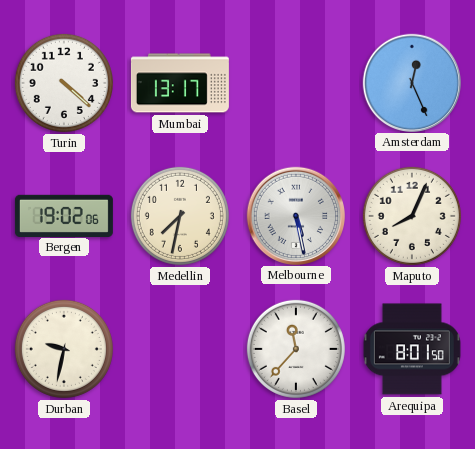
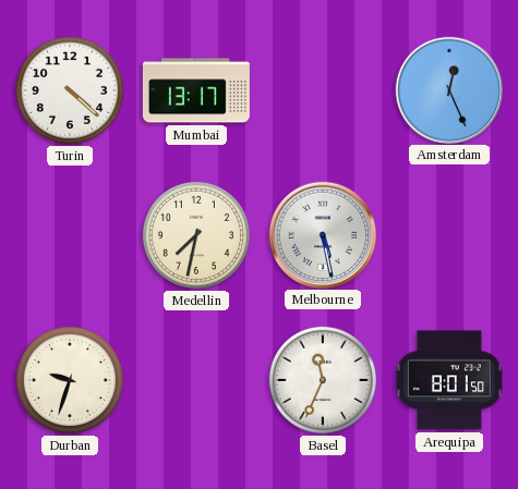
Bergen: 19:02 -> none (64, 215)
Maputo: 8:04 -> none (412, 216)
Durban: 9:32 -> 9:33 (70, 380)
Basel: 11:37 -> 11:34 (323, 380)
